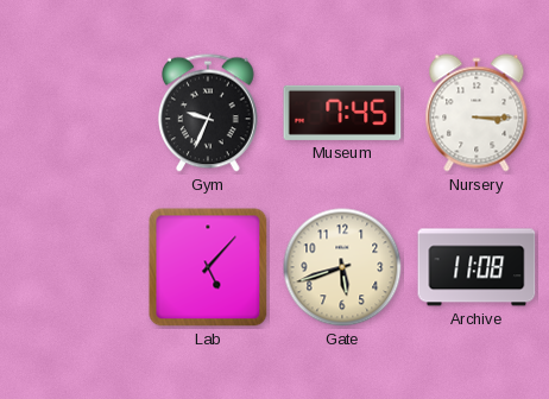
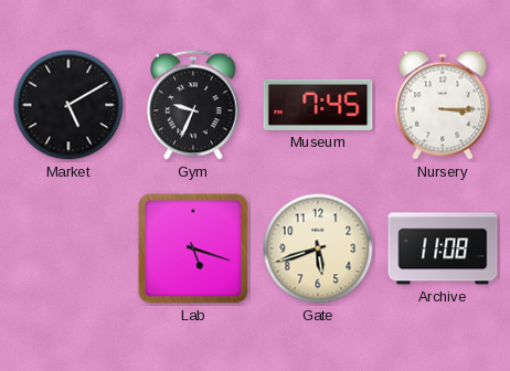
Market: none -> 5:10 (68, 105)
Lab: 5:07 -> 5:18 (193, 248)
